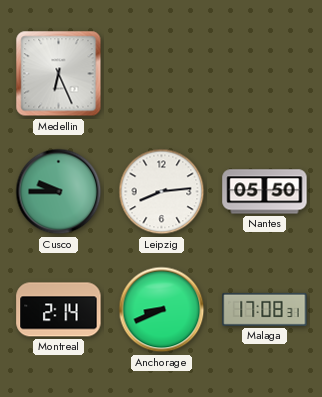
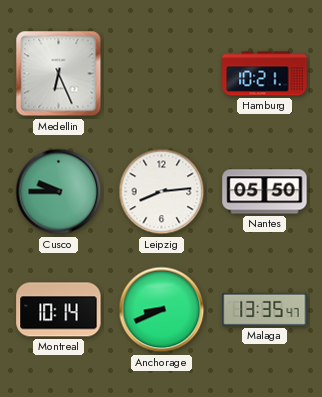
Hamburg: none -> 10:21 (265, 74)
Montreal: 2:14 -> 10:14 (59, 310)
Malaga: 17:08 -> 13:35 (265, 309)
